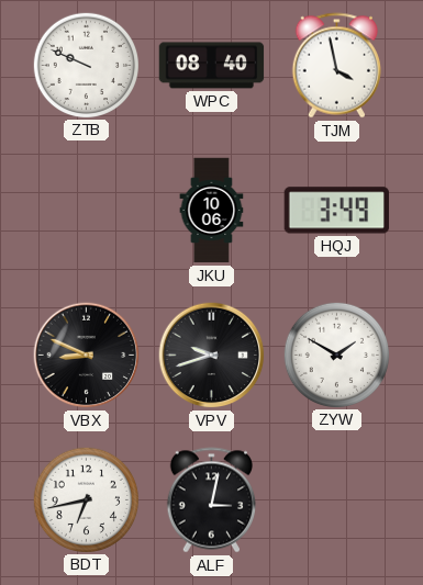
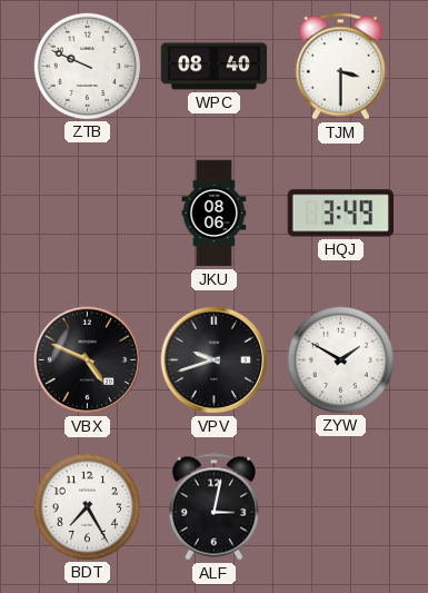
TJM: 3:58 -> 3:30 (340, 67)
JKU: 10:06 -> 08:06 (215, 214)
VBX: 8:49 -> 4:49 (88, 360)
BDT: 6:43 -> 7:25 (87, 506)
